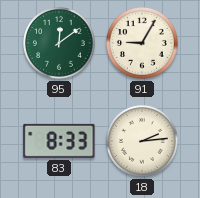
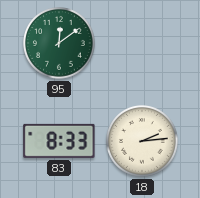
91: 9:05 -> none (143, 44)
